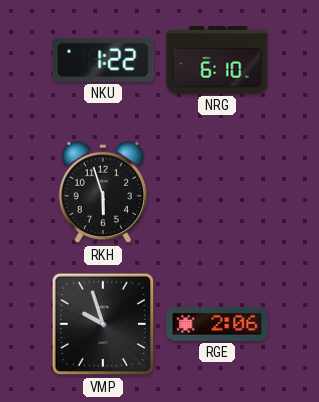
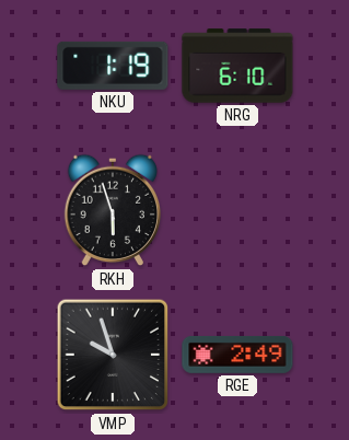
NKU: 1:22 -> 1:19 (113, 66)
RGE: 2:06 -> 2:49 (237, 355)
